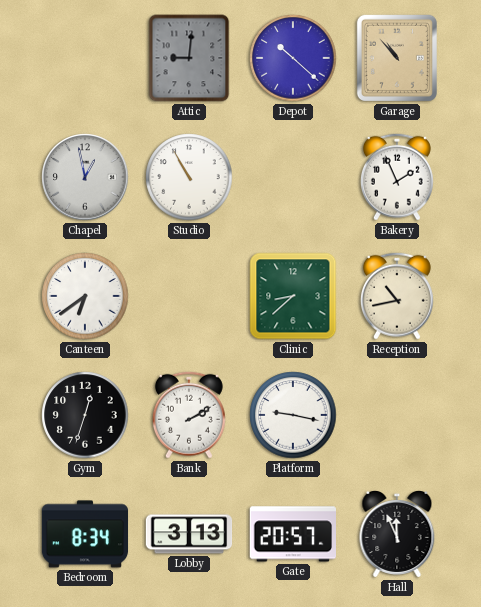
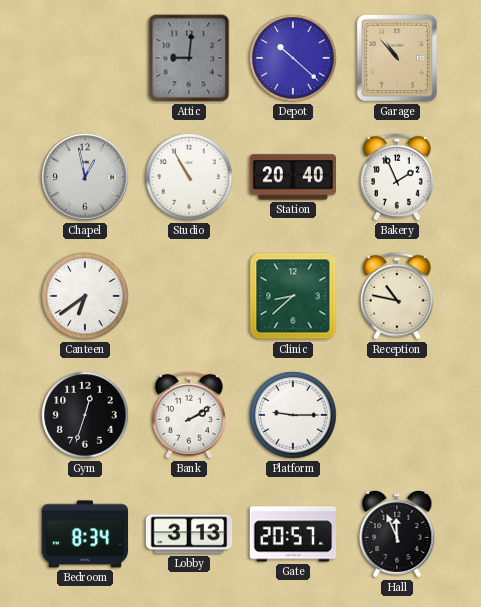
Station: none -> 20:40 (292, 177)
Reception: 10:43 -> 10:47 (397, 296)
Platform: 9:17 -> 9:15 (293, 415)
